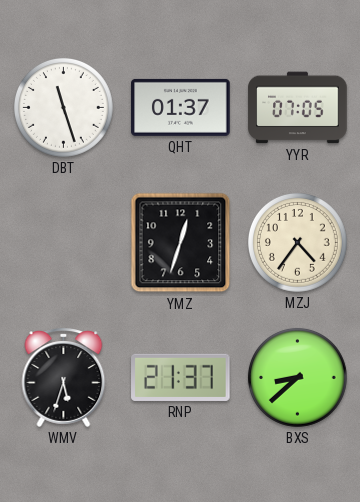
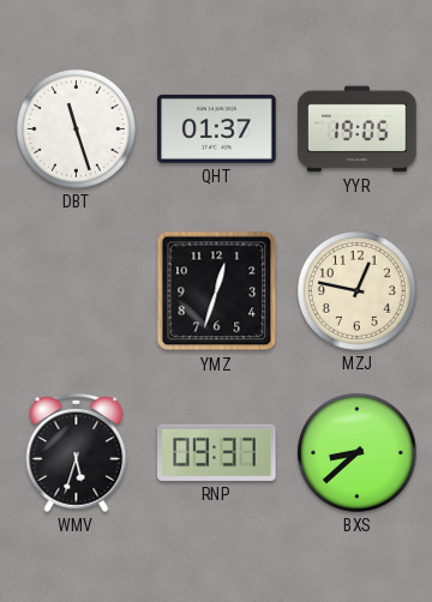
YYR: 07:05 -> 19:05 (358, 130)
MZJ: 4:36 -> 12:47 (358, 291)
RNP: 21:37 -> 09:37 (217, 452)
